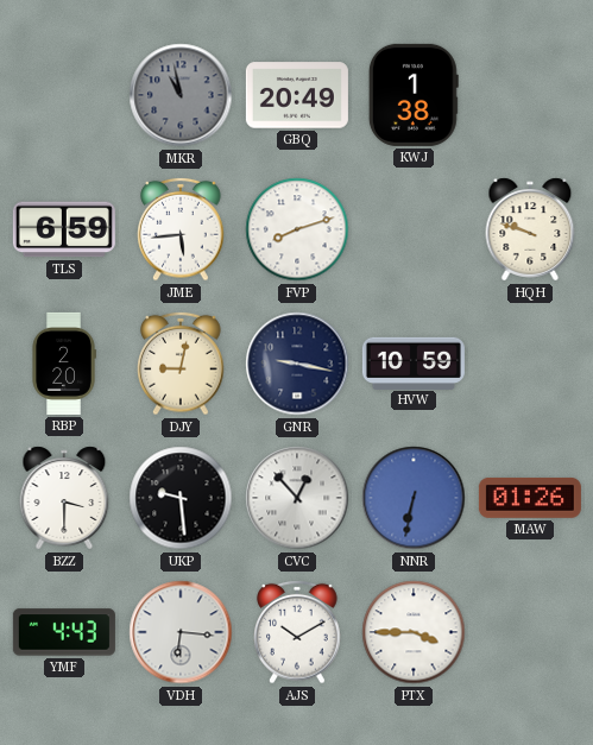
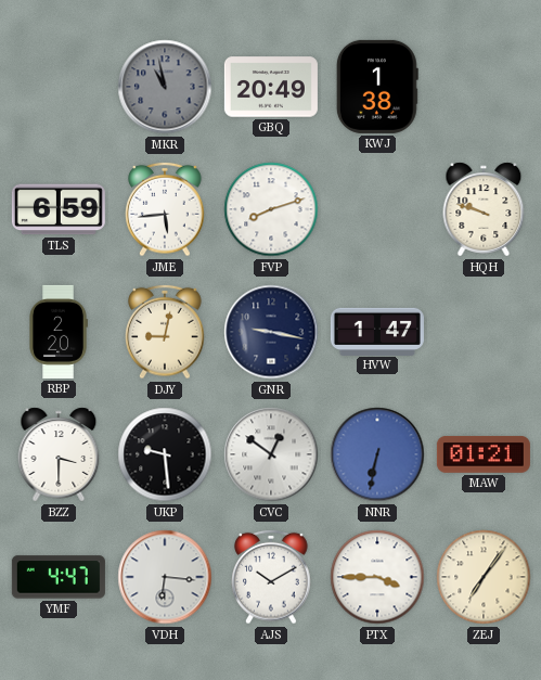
HVW: 10:59 -> 1:47 (377, 331)
CVC: 12:53 -> 12:51 (271, 454)
MAW: 01:26 -> 01:21 (484, 454)
YMF: 4:43 -> 4:47 (59, 577)
ZEJ: none -> 7:06 (484, 577)
